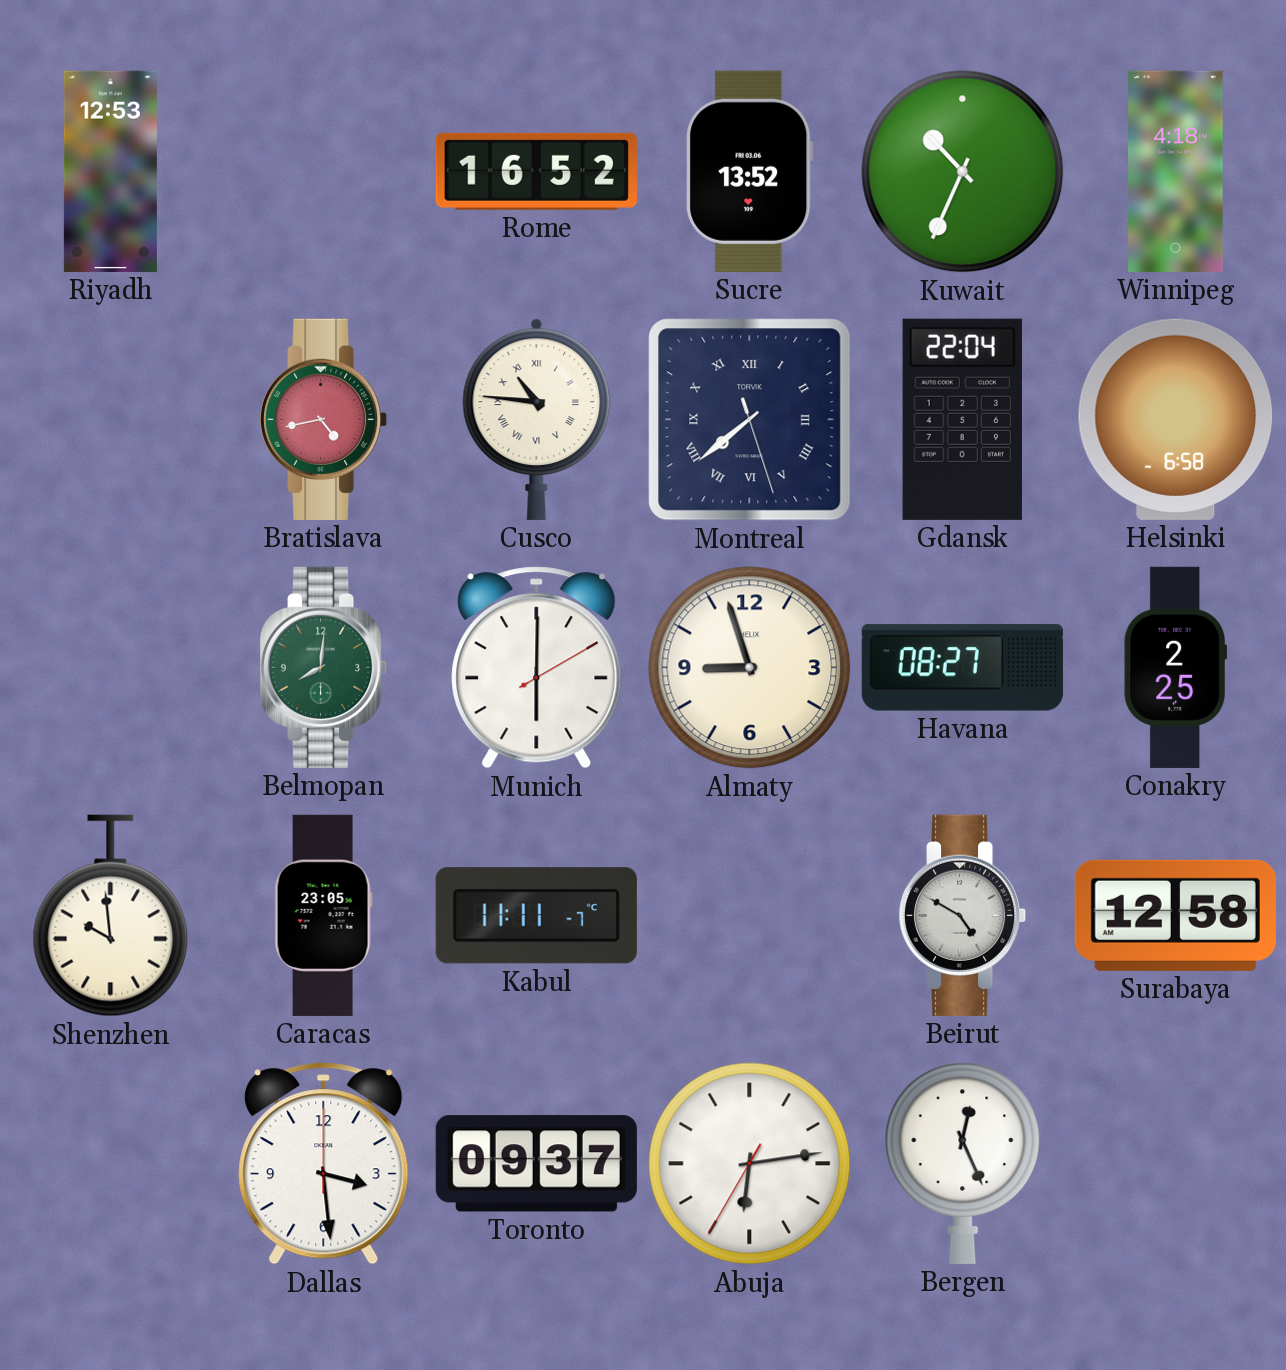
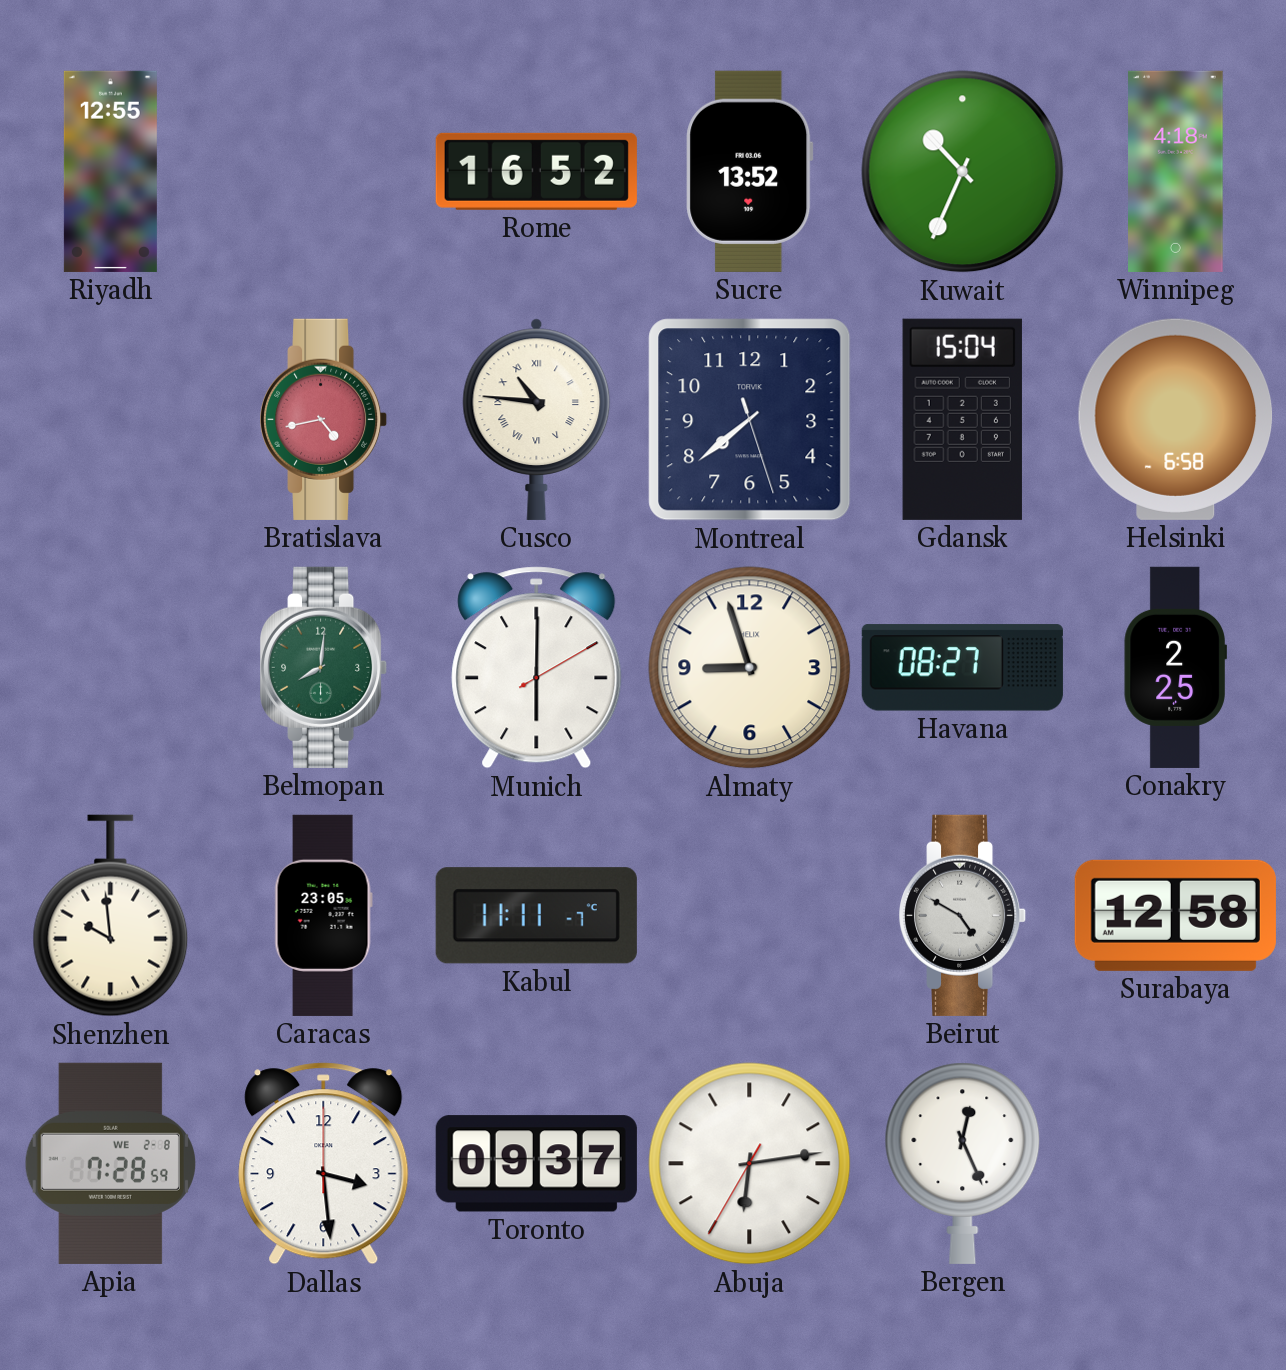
Riyadh: 12:53 -> 12:55 (110, 171)
Montreal numerals: Roman -> Arabic (750, 420)
Gdansk: 22:04 -> 15:04 (962, 419)
Apia: none -> 7:28 (110, 1163)
